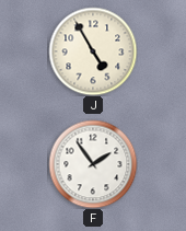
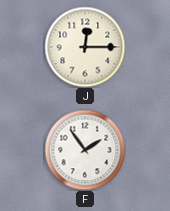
J: 4:55 -> 12:15 (85, 47)
